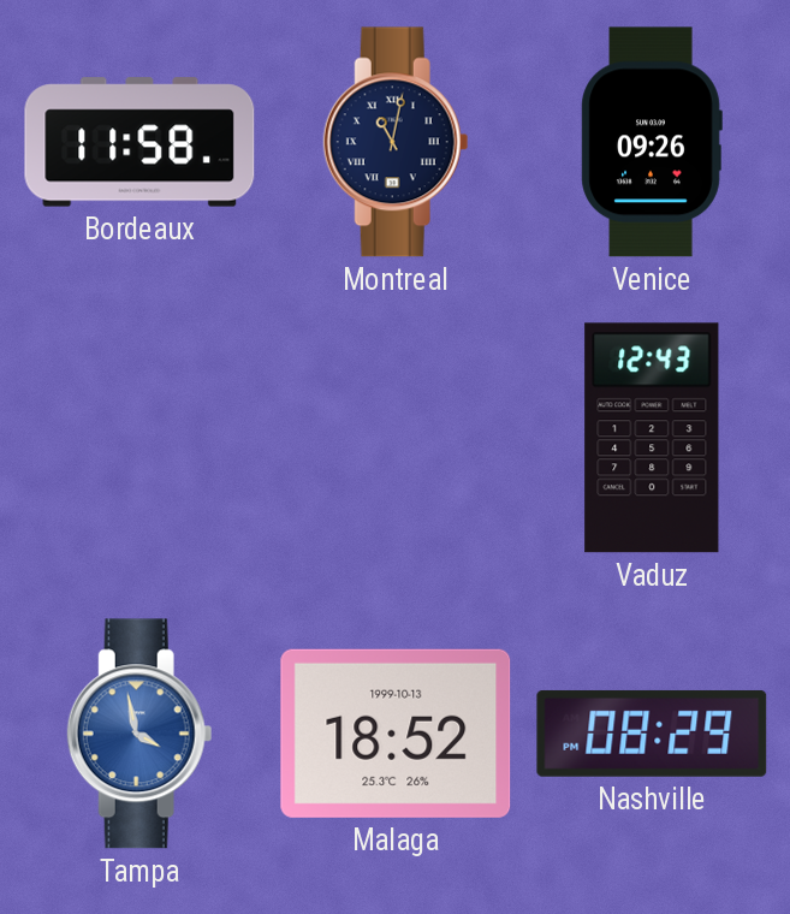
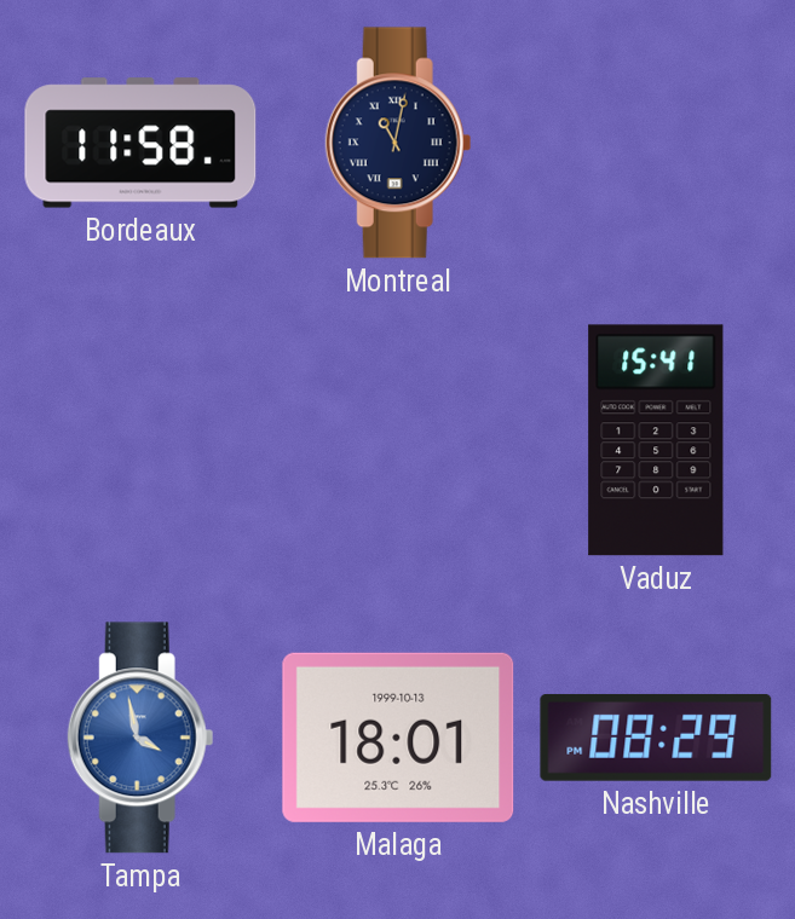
Venice: 09:26 -> none (652, 142)
Vaduz: 12:43 -> 15:41 (656, 440)
Malaga: 18:52 -> 18:01 (398, 738)
